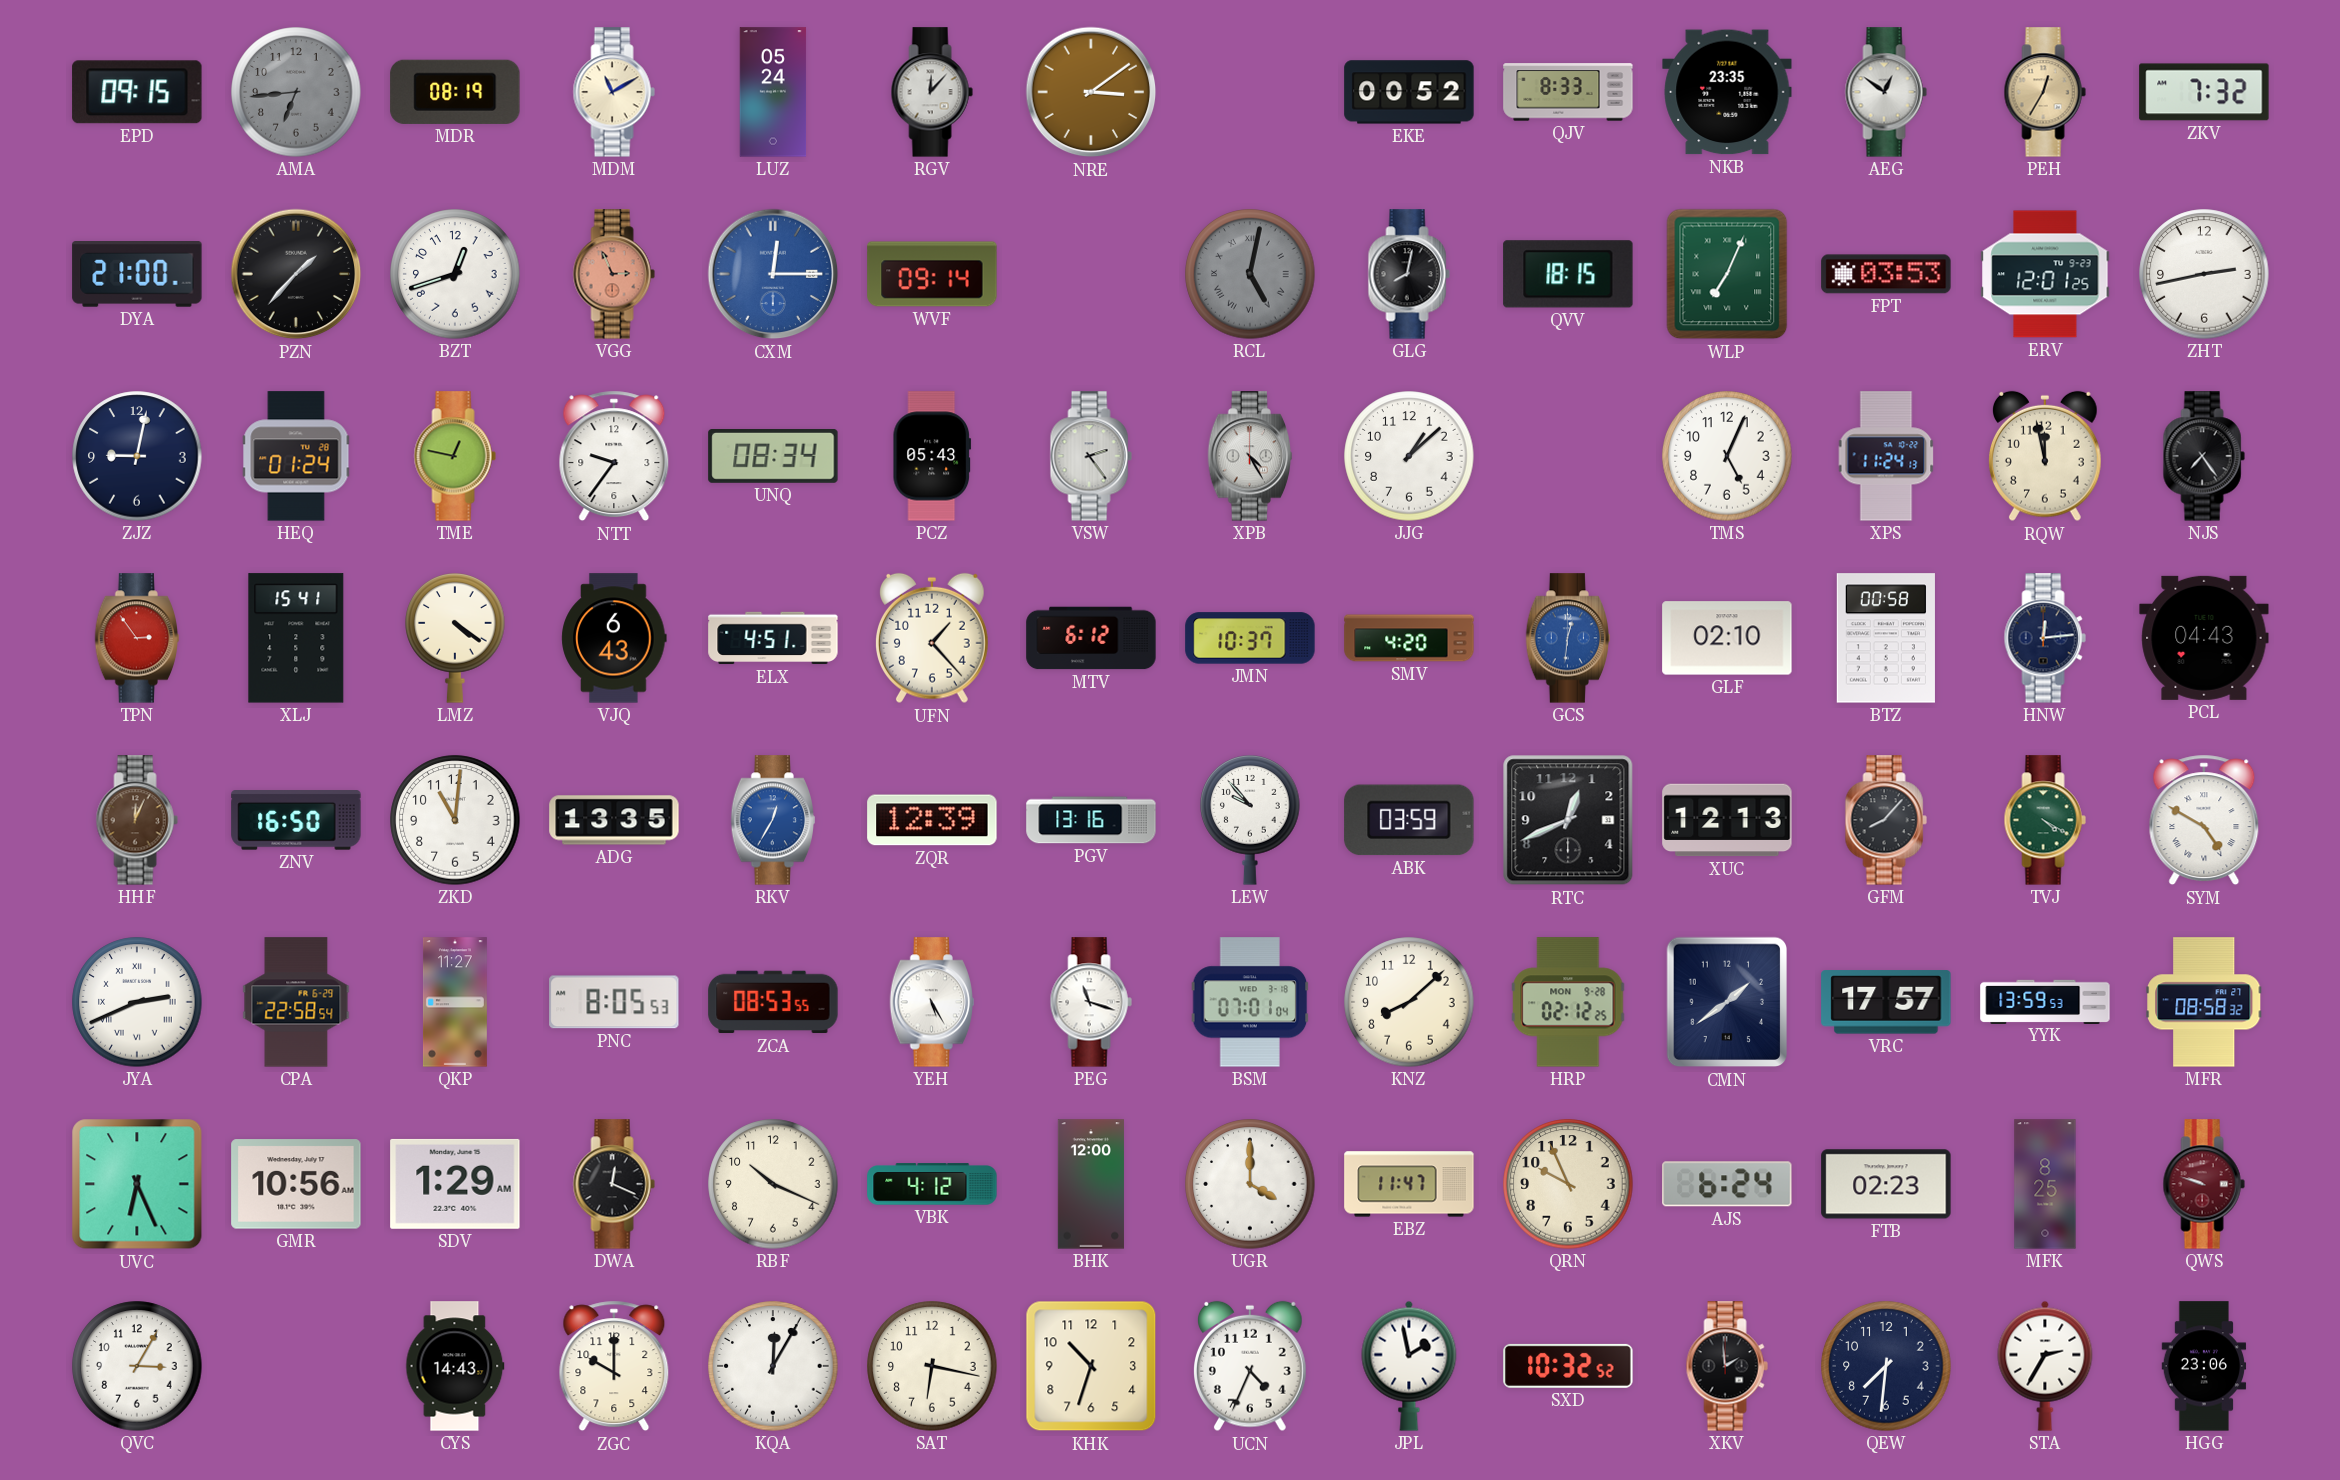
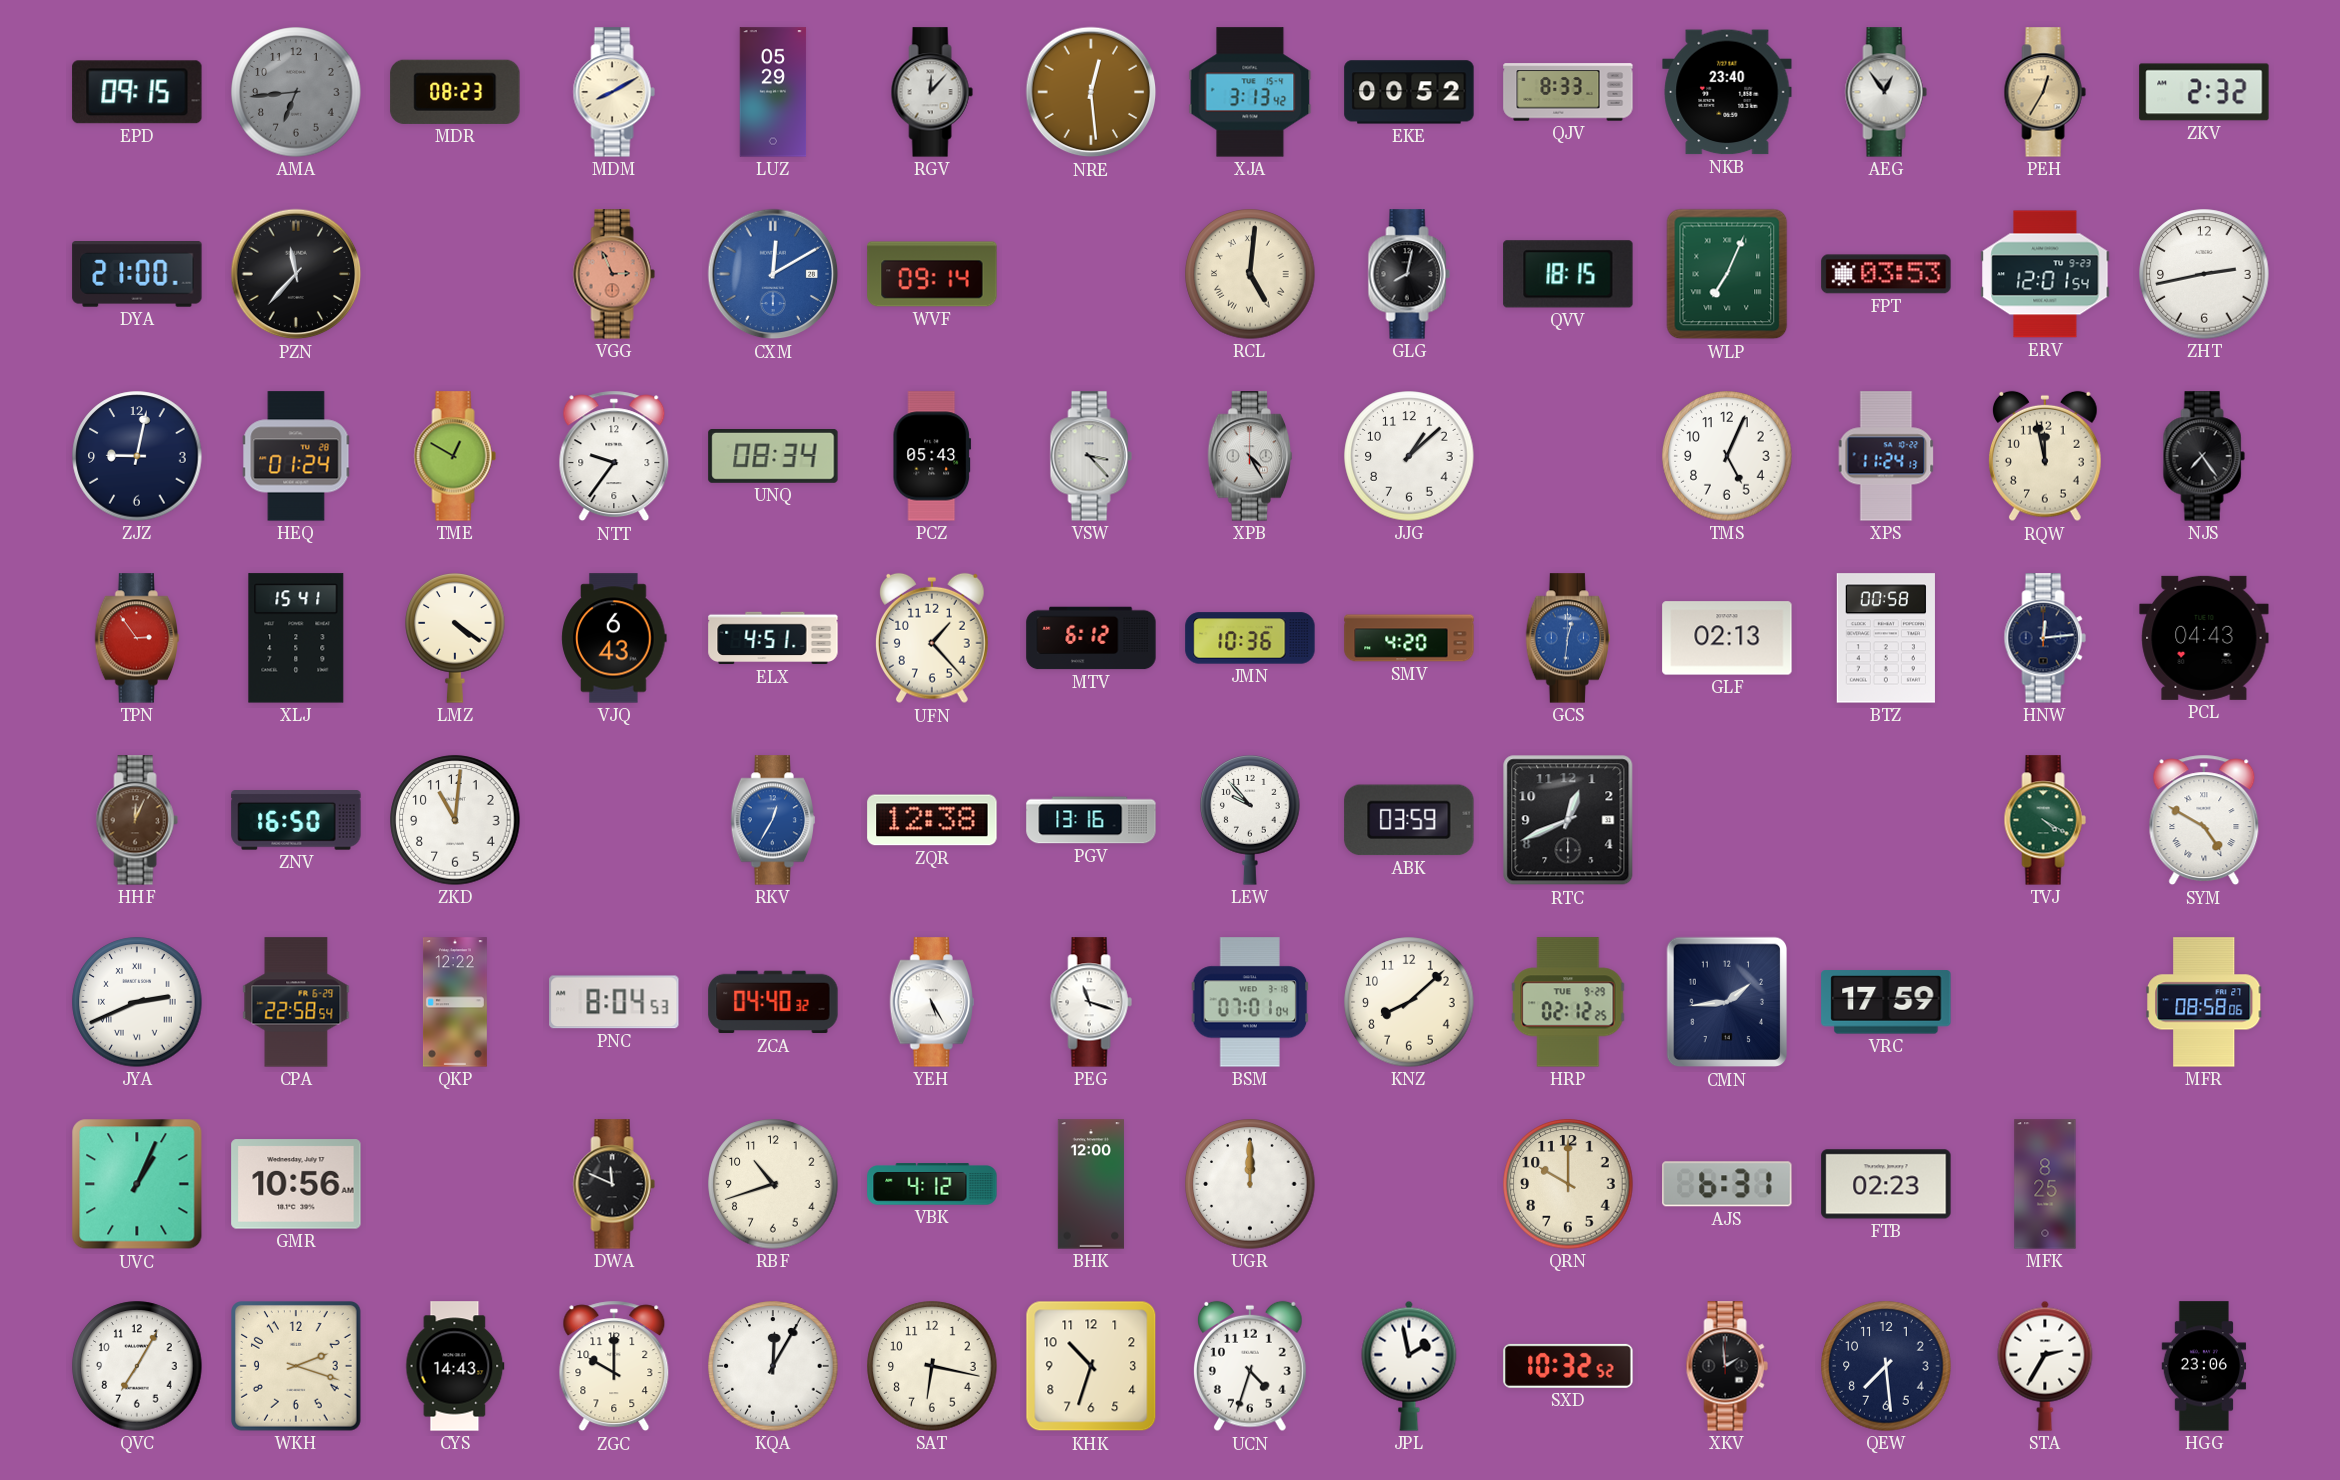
MDR: 08:19 -> 08:23 (455, 92)
MDM: 11:10 -> 8:10 (614, 92)
LUZ: 05:24 -> 05:29 (773, 92)
NRE: 3:09 -> 12:29 (1091, 92)
XJA: none -> 3:13 (1250, 92)
NKB: 23:35 -> 23:40 (1727, 92)
AEG: 12:51 -> 12:54 (1886, 92)
ZKV: 7:32 -> 2:32 (2204, 92)
PZN: 1:37 -> 11:37 (296, 274)
BZT: 12:42 -> none (455, 274)
CXM: 12:15 -> 12:10 (773, 274)
RCL: 5:02 -> 5:01 (1250, 274)
RCL dial: grey -> cream (1250, 274)
ERV: 12:01:25 -> 12:01:54 (2045, 274)
TME: 12:47 -> 12:50 (455, 456)
VSW: 2:24 -> 3:23 (1091, 456)
JMN: 10:37 -> 10:36 (1250, 638)
GLF: 02:10 -> 02:13 (1727, 638)
ADG: 13:35 -> none (614, 820)
ZQR: 12:39 -> 12:38 (932, 820)
XUC: 12:13 -> none (1727, 820)
GFM: 8:07 -> none (1886, 820)
QKP: 11:27 -> 12:22 (455, 1002)
PNC: 8:05 -> 8:04 (614, 1002)
ZCA: 08:53 -> 04:40 (773, 1002)
HRP date: MON 9-28 -> TUE 9-29 (1568, 1002)
CMN: 1:39 -> 1:44 (1727, 1002)
VRC: 17:57 -> 17:59 (1886, 1002)
YYK: 13:59 -> none (2045, 1001)
MFR: 08:58:32 -> 08:58:06 (2204, 1002)
UVC: 6:26 -> 1:04 (137, 1184)
SDV: 1:29 -> none (455, 1184)
DWA: 12:19 -> 11:49 (614, 1184)
RBF: 10:19 -> 10:42 (773, 1184)
UGR: 4:00 -> 12:00 (1250, 1184)
EBZ: 11:47 -> none (1409, 1184)
QRN: 9:56 -> 10:00 (1568, 1184)
AJS: 6:24 -> 6:31 (1727, 1184)
QWS: 9:48 -> none (2204, 1184)
QVC: 3:05 -> 7:05 (137, 1366)
WKH: none -> 2:18 (297, 1367)
UCN: 4:34 -> 4:33 (1251, 1366)
QEW: 7:31 -> 7:29 (1886, 1366)
